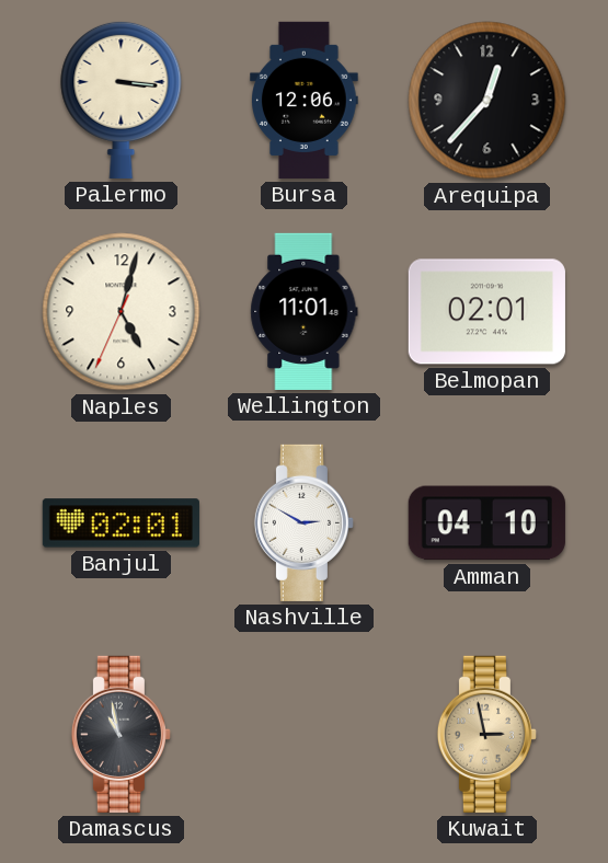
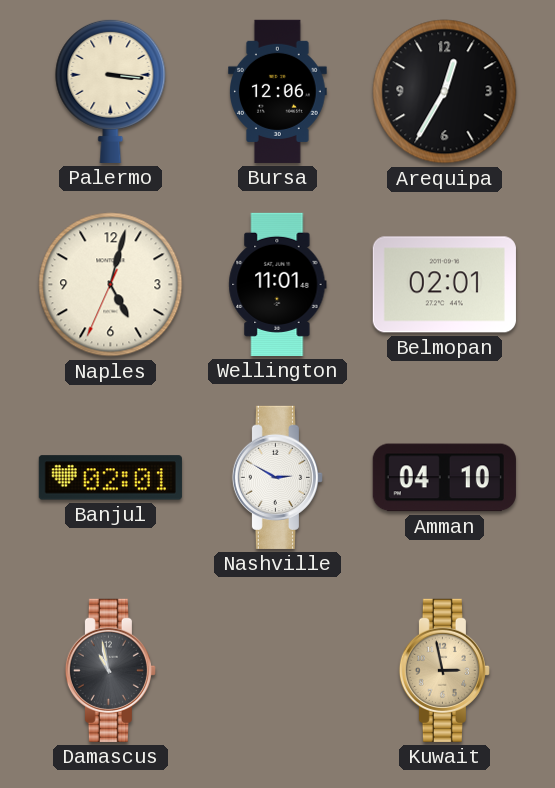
Arequipa: 12:37 -> 12:35 (445, 92)
